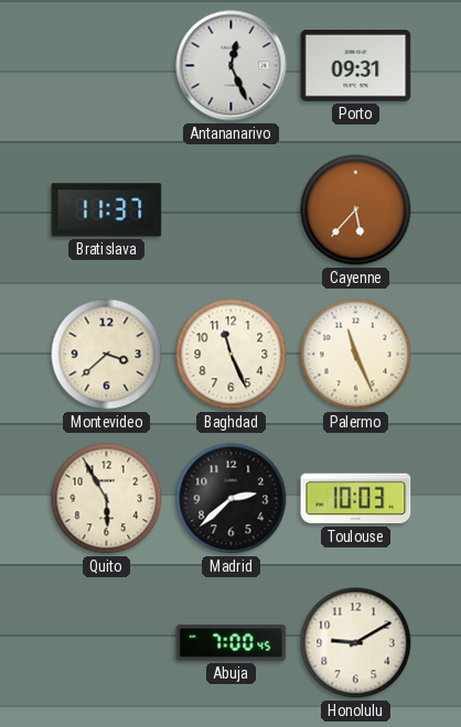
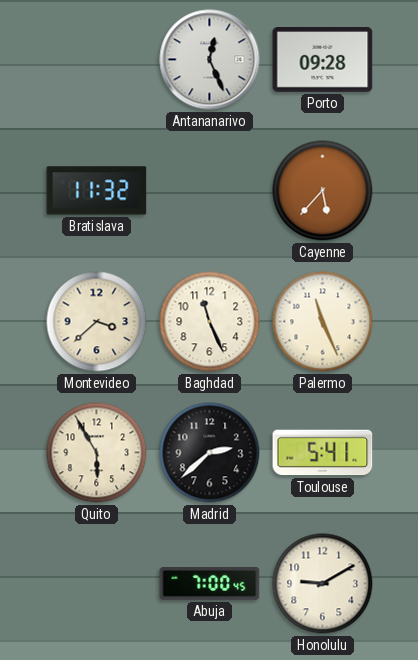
Porto: 09:31 -> 09:28 (323, 60)
Bratislava: 11:37 -> 11:32 (97, 191)
Toulouse: 10:03 -> 5:41 (323, 453)
